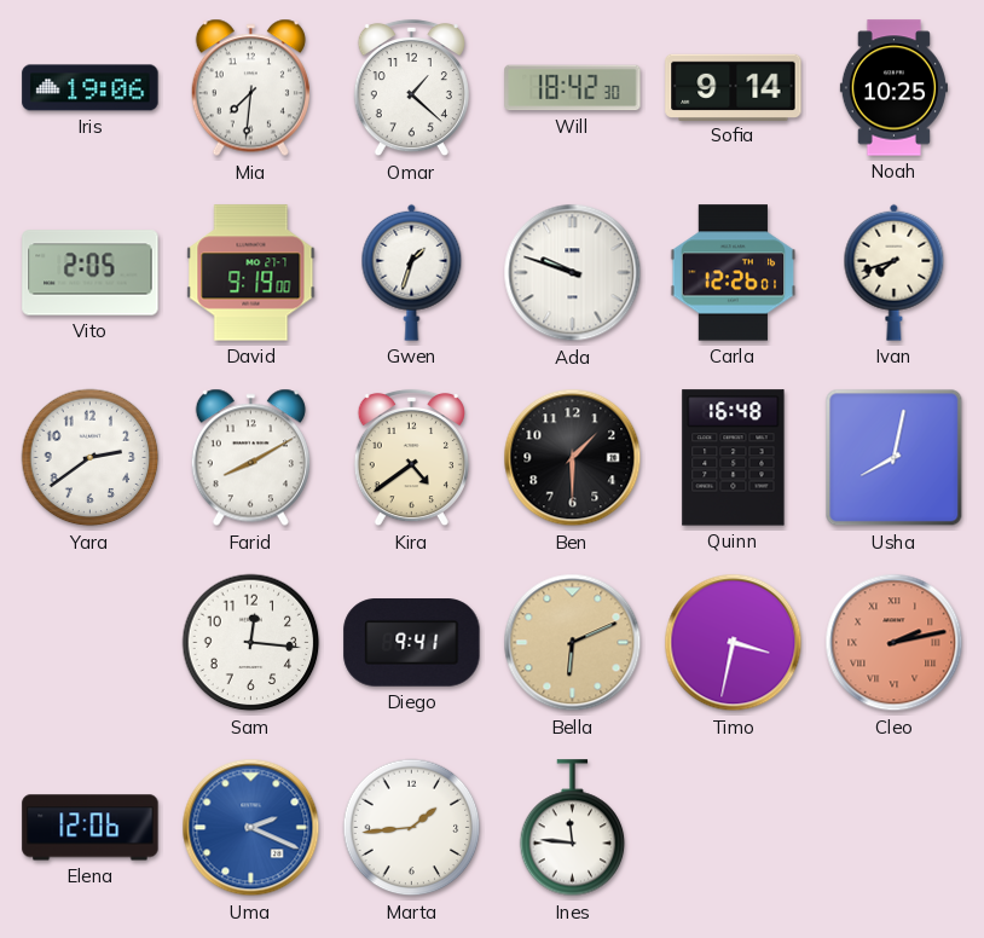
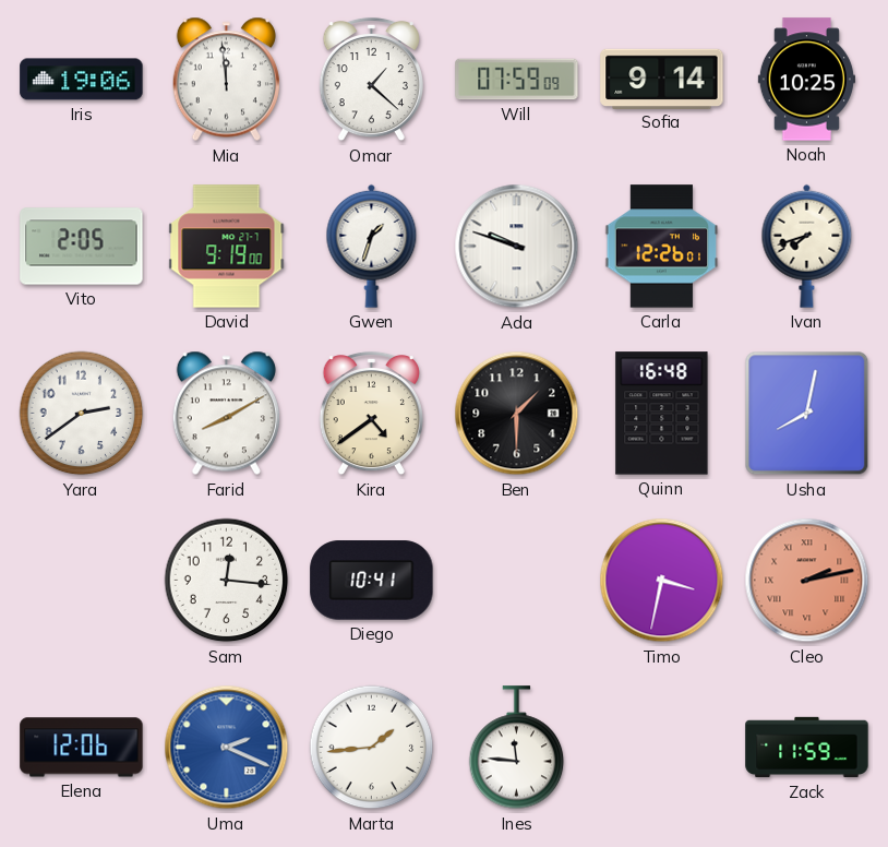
Mia: 7:31 -> 11:59 (226, 80)
Will: 18:42 -> 07:59 (517, 80)
Diego: 9:41 -> 10:41 (372, 581)
Bella: 6:11 -> none (573, 643)
Zack: none -> 11:59 (807, 748)
